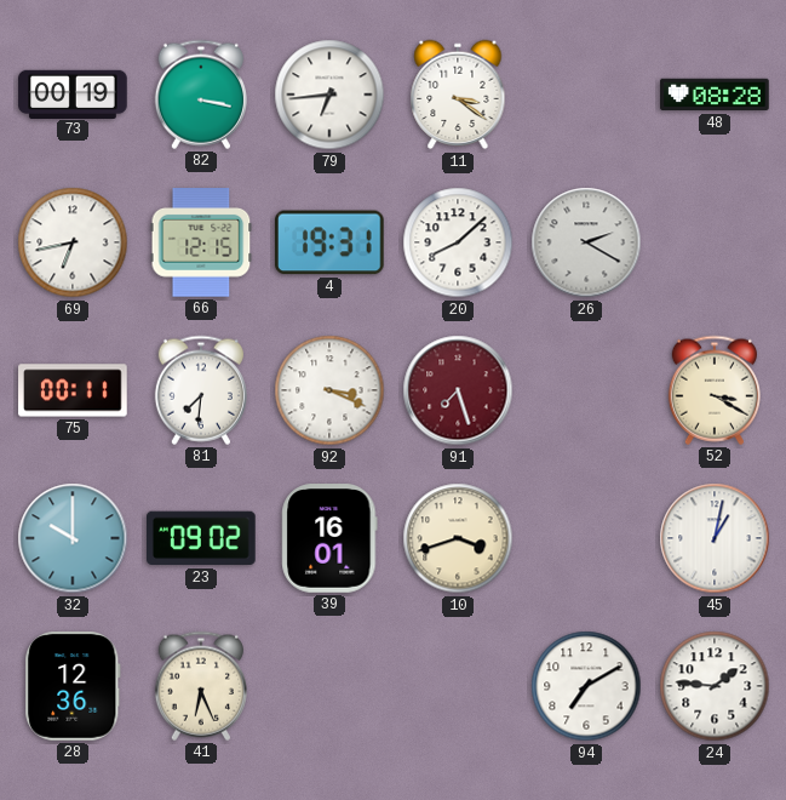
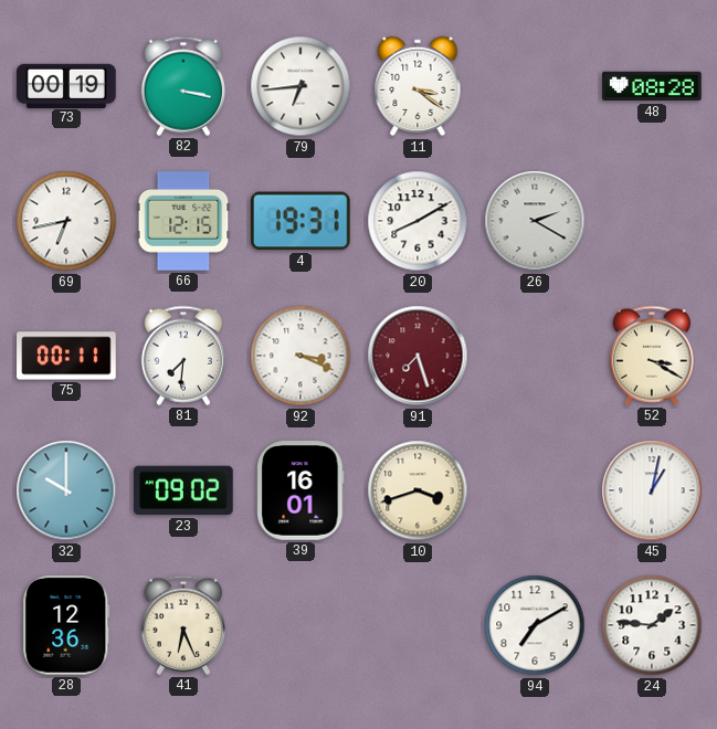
20: 8:08 -> 8:10 (418, 221)
